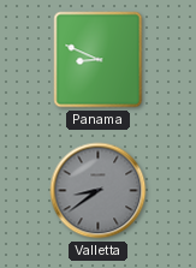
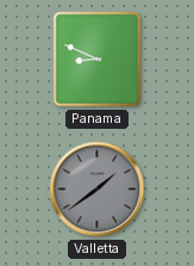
Valletta: 8:39 -> 1:39 (98, 190)
